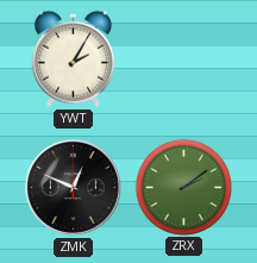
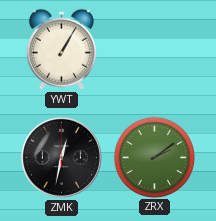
YWT: 2:05 -> 1:05 (61, 49)
ZMK: 12:49 -> 12:32 (61, 157)
